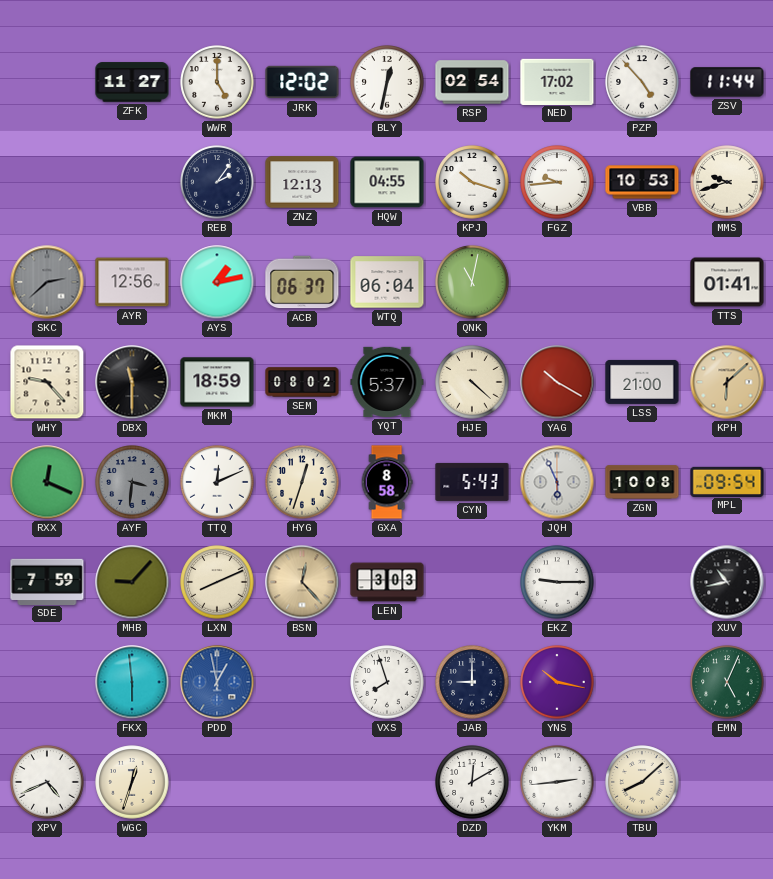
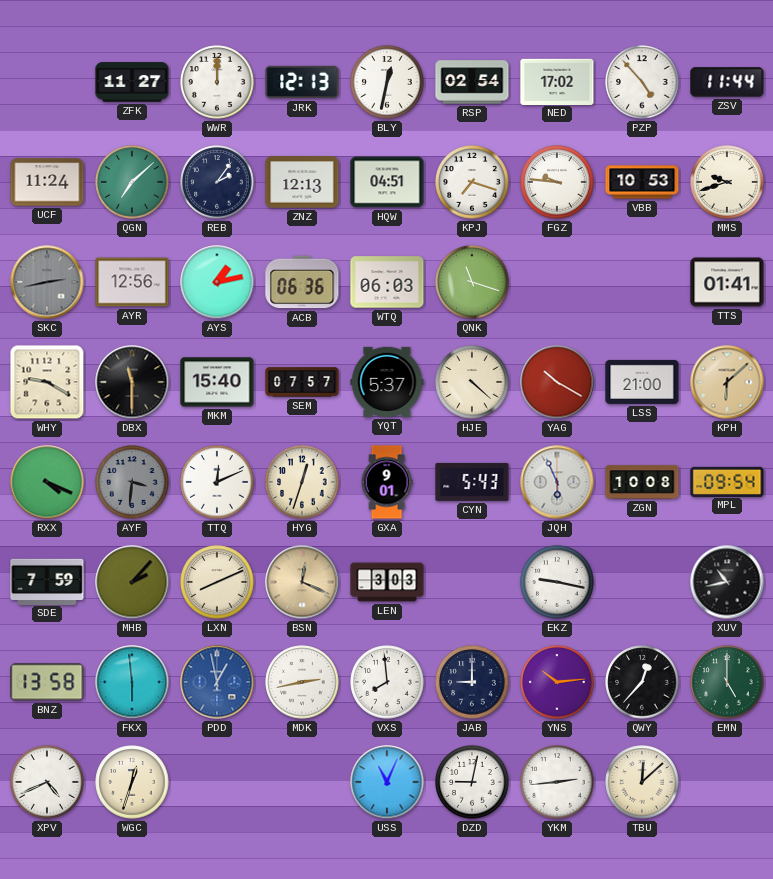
WWR: 5:00 -> 12:00 (217, 82)
JRK: 12:02 -> 12:13 (302, 82)
UCF: none -> 11:24 (47, 182)
QGN: none -> 7:08 (132, 182)
HQW: 04:55 -> 04:51 (387, 182)
KPJ: 10:18 -> 7:18 (472, 182)
FGZ: 9:44 -> 9:46 (557, 182)
SKC: 2:38 -> 2:43 (47, 282)
ACB: 06:37 -> 06:36 (302, 282)
WTQ: 06:04 -> 06:03 (387, 282)
QNK: 11:02 -> 11:18 (472, 282)
WHY: 9:23 -> 9:20 (47, 382)
MKM: 18:59 -> 15:40 (217, 382)
SEM: 08:02 -> 07:57 (302, 382)
RXX: 12:19 -> 4:19 (47, 482)
GXA: 8:58 -> 9:01 (387, 482)
MHB: 9:07 -> 2:07 (132, 582)
BSN: 12:23 -> 12:19 (302, 582)
EKZ: 9:15 -> 9:17 (557, 582)
BNZ: none -> 13:58 (47, 682)
MDK: none -> 2:43 (302, 682)
VXS: 7:57 -> 7:59 (387, 682)
YNS: 10:17 -> 10:14 (557, 682)
QWY: none -> 12:37 (642, 682)
EMN: 5:04 -> 5:00 (727, 682)
USS: none -> 11:04 (387, 782)
DZD: 12:10 -> 9:02 (472, 782)
TBU: 8:08 -> 12:08 (642, 782)
